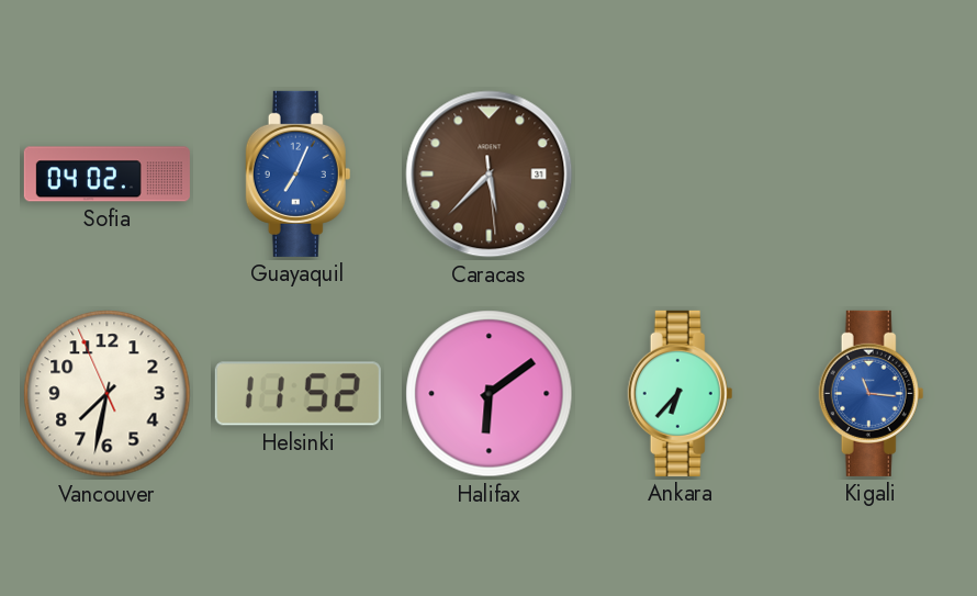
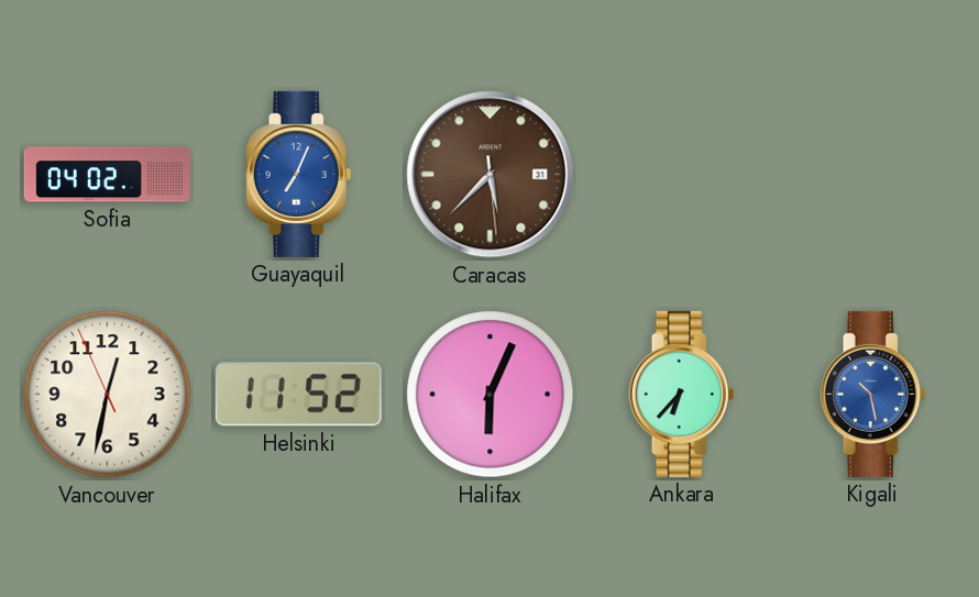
Vancouver: 7:31 -> 12:31 (108, 395)
Halifax: 6:09 -> 6:04 (491, 395)
Kigali: 11:16 -> 10:28 (873, 394)
